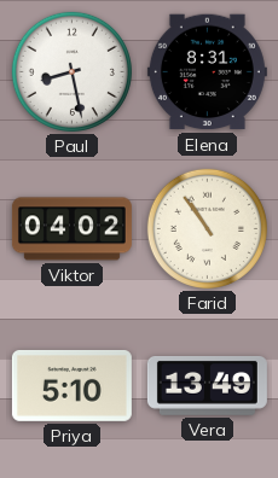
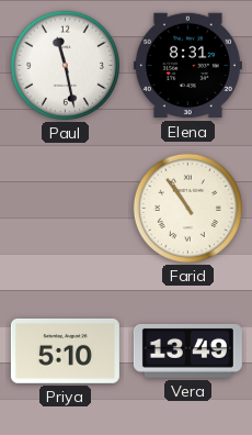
Paul: 8:28 -> 11:28 (65, 65)
Viktor: 04:02 -> none (71, 229)
